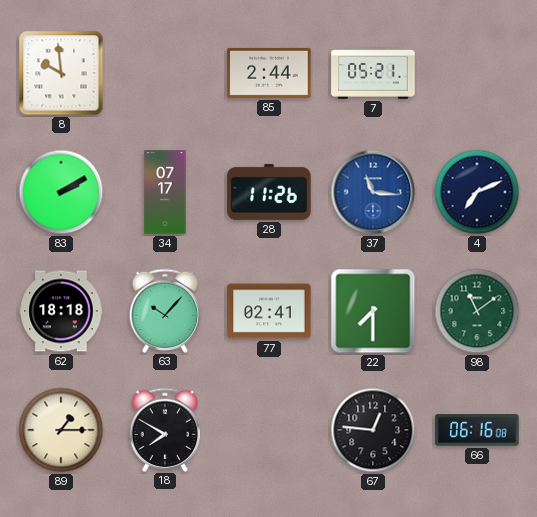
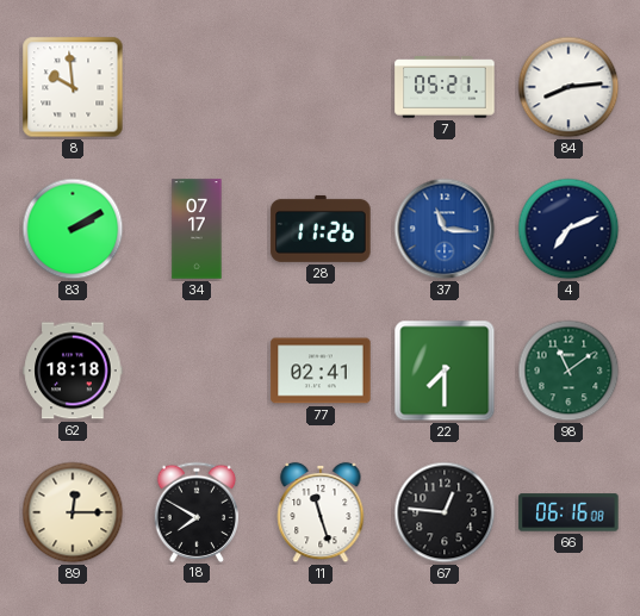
85: 2:44 -> none (269, 73)
84: none -> 8:14 (568, 87)
63: 10:07 -> none (165, 310)
89: 1:15 -> 12:15 (73, 512)
11: none -> 11:27 (321, 512)
